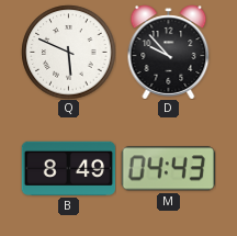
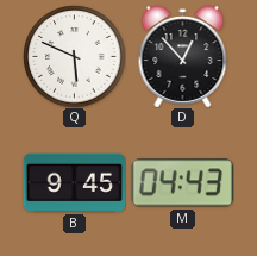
D: 9:53 -> 12:53 (183, 56)
B: 8:49 -> 9:45 (74, 182)
